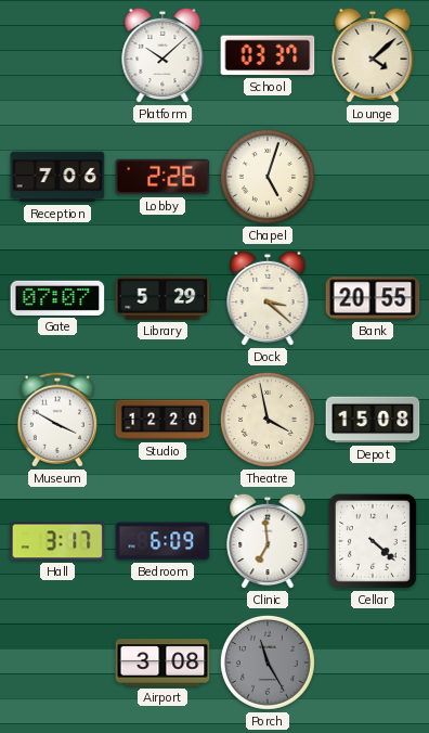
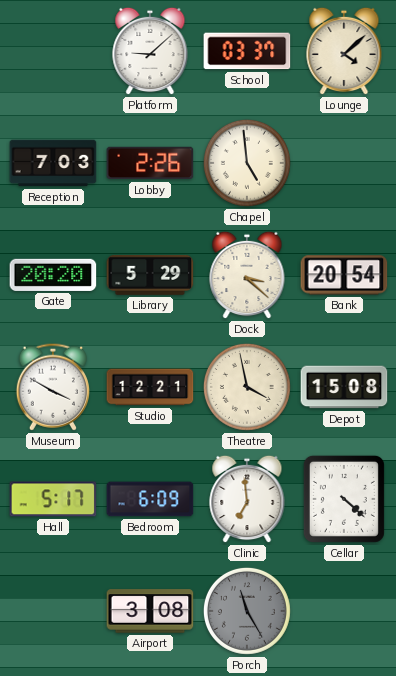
Platform: 10:08 -> 9:08 (150, 51)
Reception: 7:06 -> 7:03 (53, 163)
Chapel: 5:03 -> 4:59 (247, 163)
Gate: 07:07 -> 20:20 (53, 275)
Bank: 20:55 -> 20:54 (344, 275)
Studio: 12:20 -> 12:21 (150, 387)
Hall: 3:17 -> 5:17 (53, 499)
